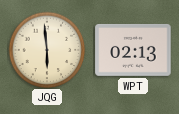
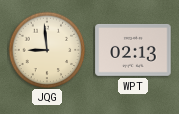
JQG: 5:59 -> 8:59 (47, 50)
